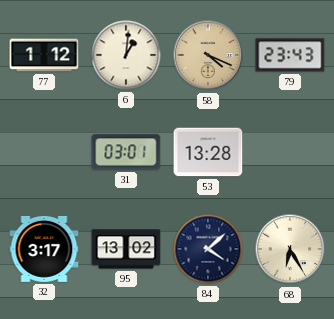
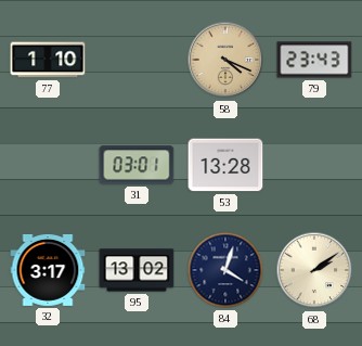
77: 1:12 -> 1:10 (48, 60)
6: 1:01 -> none (126, 55)
84: 4:08 -> 4:03 (225, 270)
68: 6:25 -> 2:09 (314, 270)
